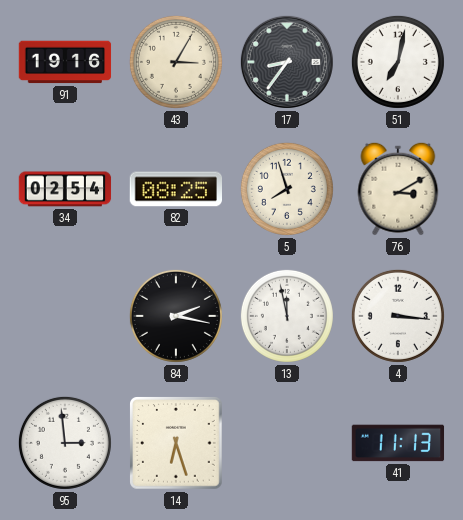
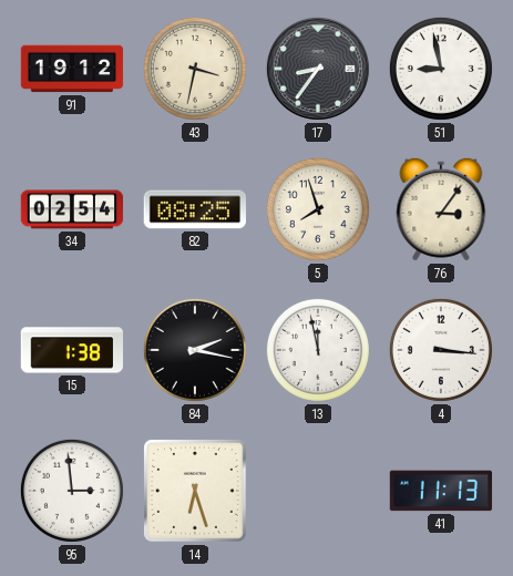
91: 19:16 -> 19:12 (72, 69)
43: 3:05 -> 3:32 (195, 69)
51: 7:02 -> 8:58 (441, 69)
76: 3:10 -> 3:06 (441, 209)
15: none -> 1:38 (72, 350)
